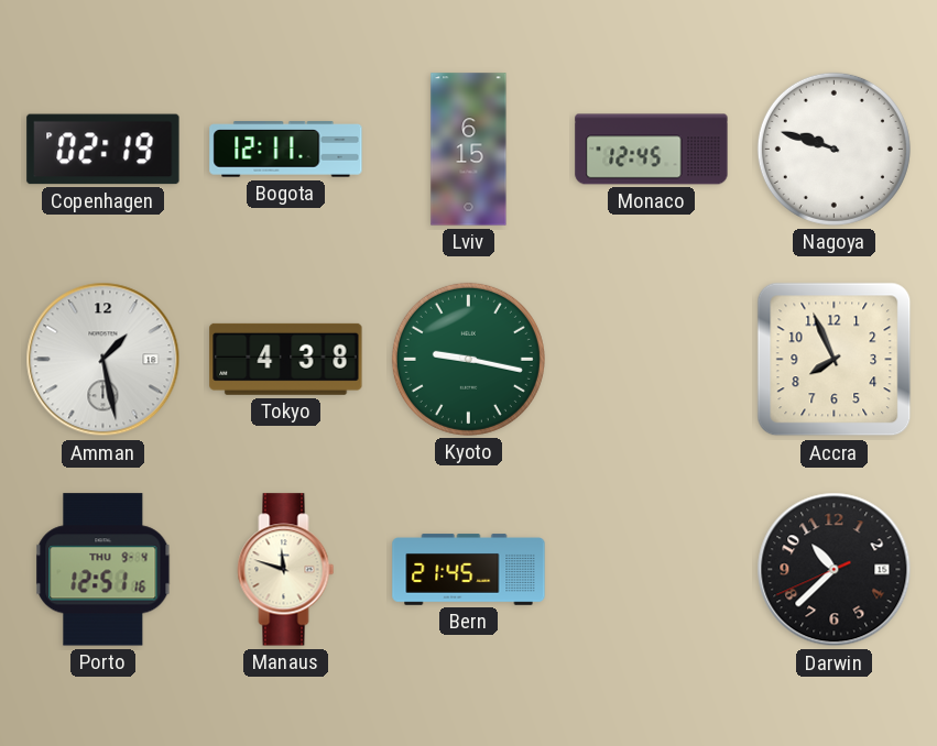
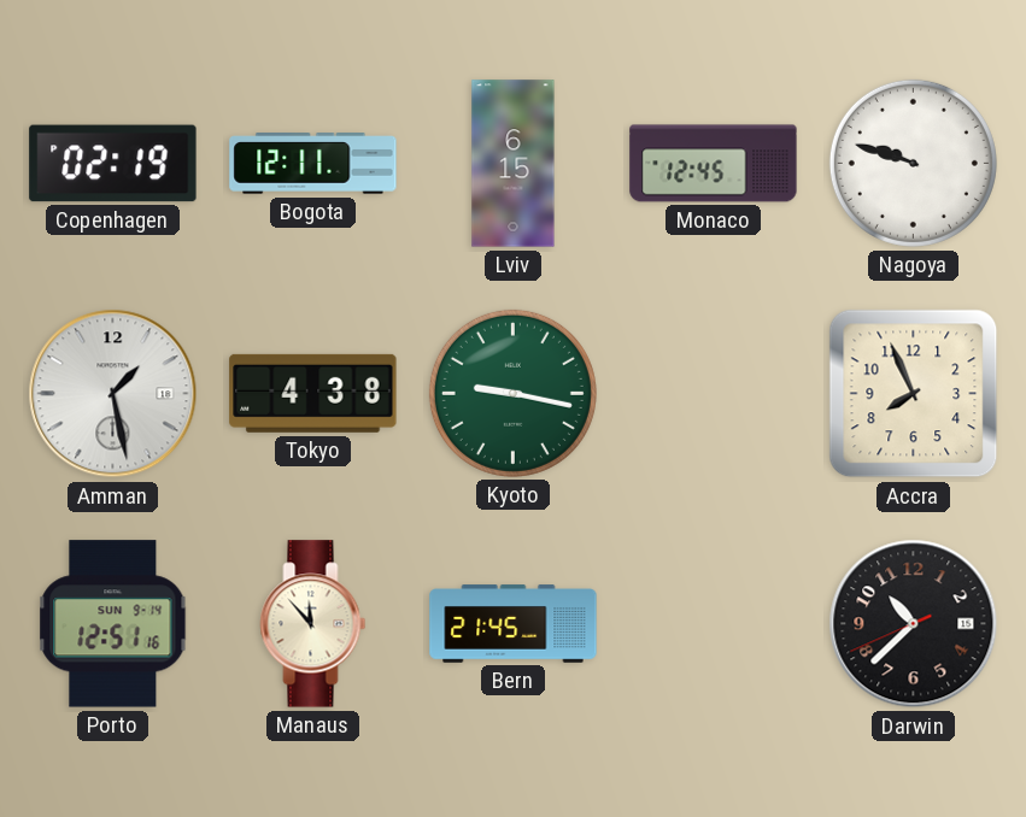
Porto date: THU 9-4 -> SUN 9-14 (113, 624)
Manaus: 11:48 -> 11:53 (313, 624)
